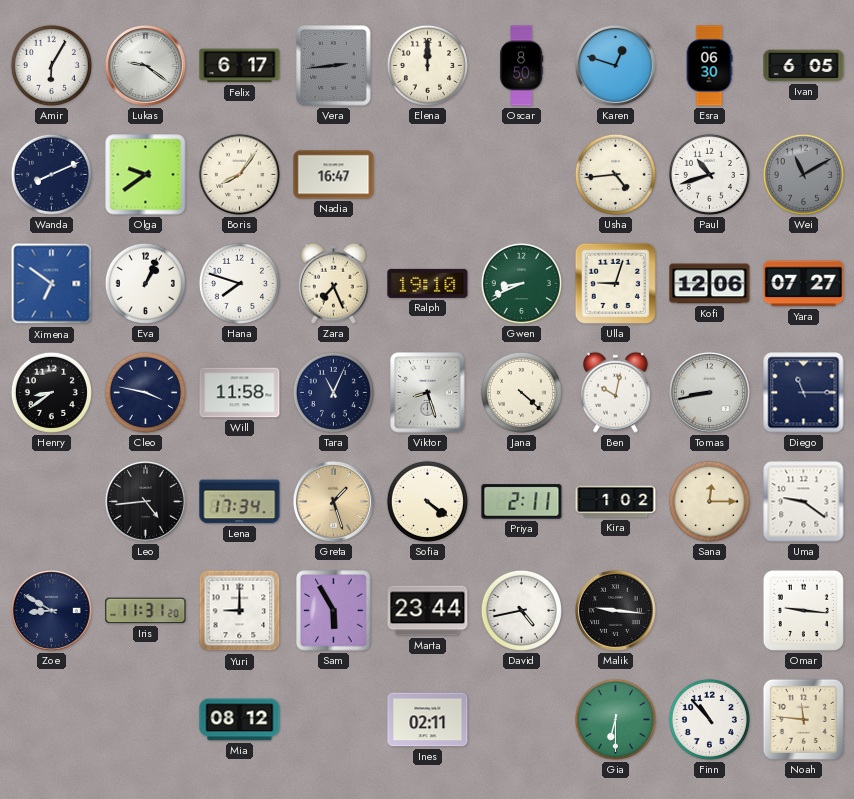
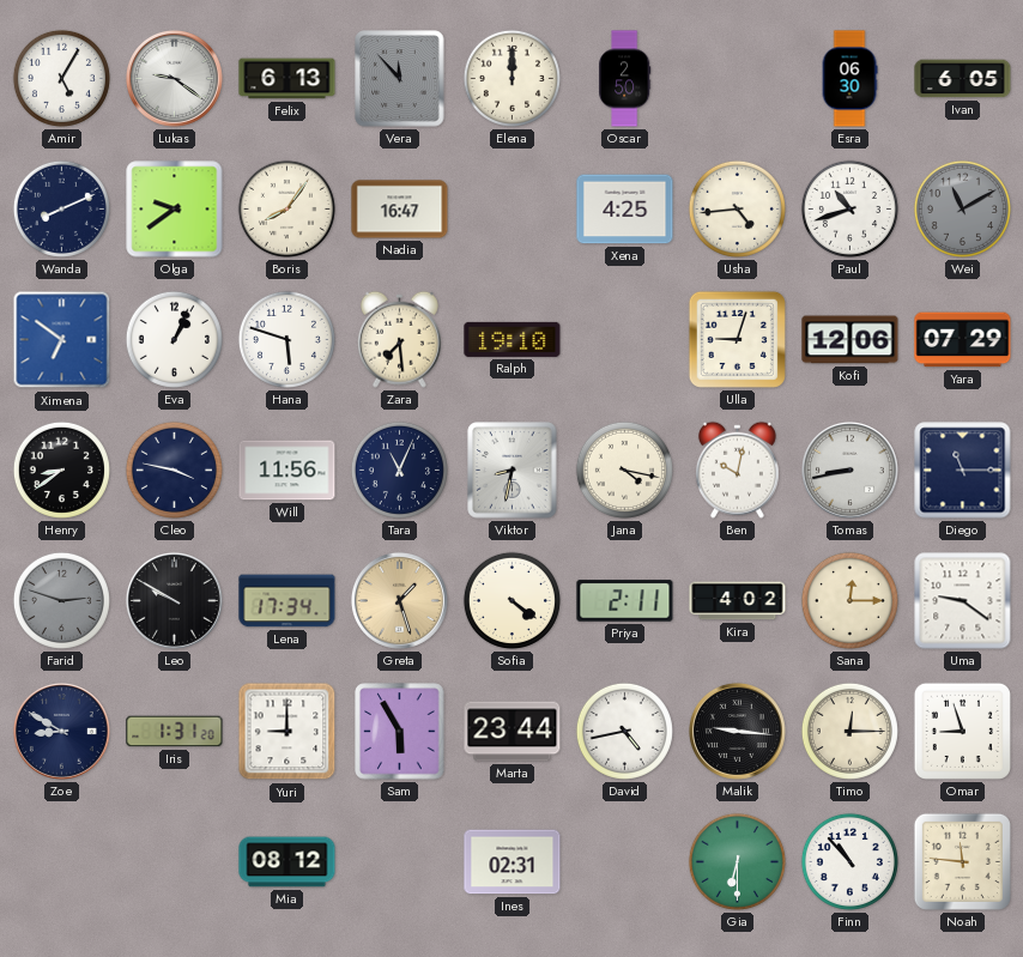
Amir: 6:05 -> 5:05 (61, 78)
Felix: 6:17 -> 6:13 (287, 79)
Vera: 2:44 -> 11:53 (400, 79)
Oscar: 8:50 -> 2:50 (625, 79)
Karen: 12:48 -> none (615, 65)
Xena: none -> 4:25 (625, 210)
Hana: 7:48 -> 5:48 (286, 339)
Zara: 7:26 -> 7:29 (399, 339)
Gwen: 8:41 -> none (521, 283)
Yara: 07:27 -> 07:29 (963, 340)
Will: 11:58 -> 11:56 (287, 471)
Viktor: 8:27 -> 8:32 (513, 471)
Jana: 4:22 -> 4:17 (624, 470)
Farid: none -> 2:48 (61, 600)
Leo: 4:44 -> 9:50 (174, 600)
Kira: 1:02 -> 4:02 (738, 601)
Iris: 11:31 -> 1:31 (175, 732)
Timo: none -> 12:15 (849, 731)
Omar: 9:16 -> 8:57 (962, 731)
Ines: 02:11 -> 02:31 (513, 862)
